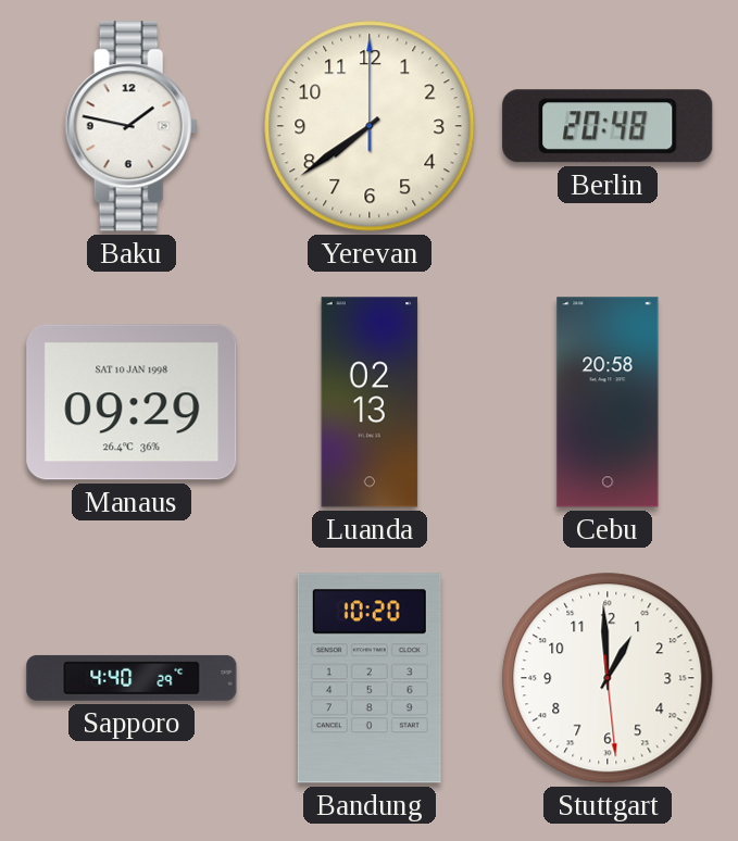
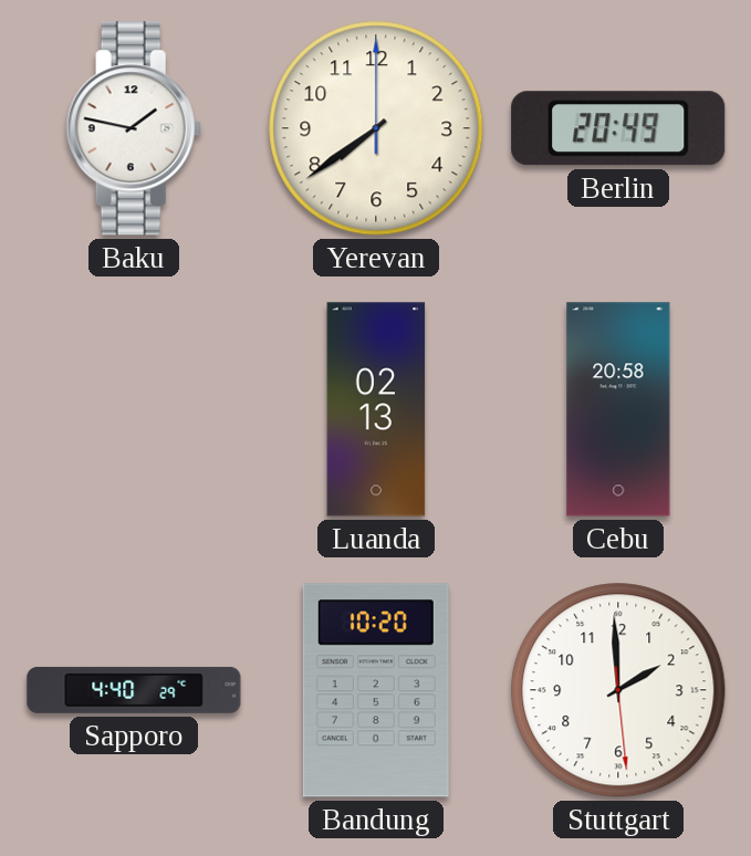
Berlin: 20:48 -> 20:49 (618, 128)
Manaus: 09:29 -> none (132, 402)
Stuttgart: 12:59 -> 1:59 (618, 690)
